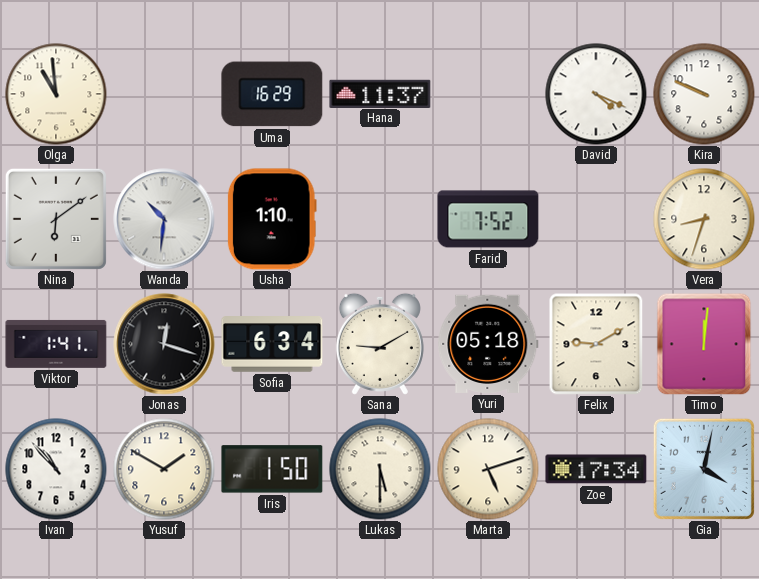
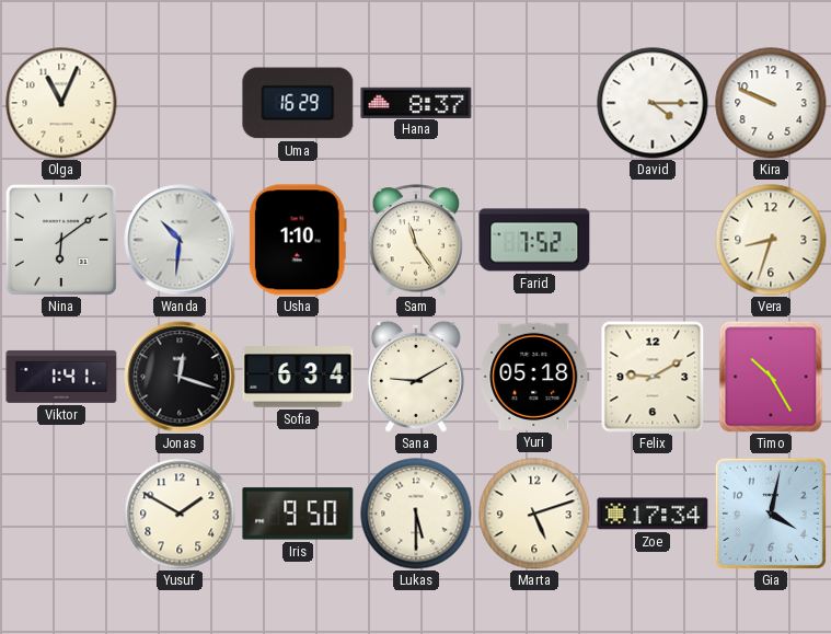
Olga: 10:59 -> 11:04 (61, 103)
Hana: 11:37 -> 8:37 (416, 102)
David: 4:19 -> 4:15 (653, 103)
Sam: none -> 11:24 (416, 240)
Timo: 12:01 -> 10:25 (771, 377)
Ivan: 10:53 -> none (56, 469)
Iris: 1:50 -> 9:50 (298, 514)
